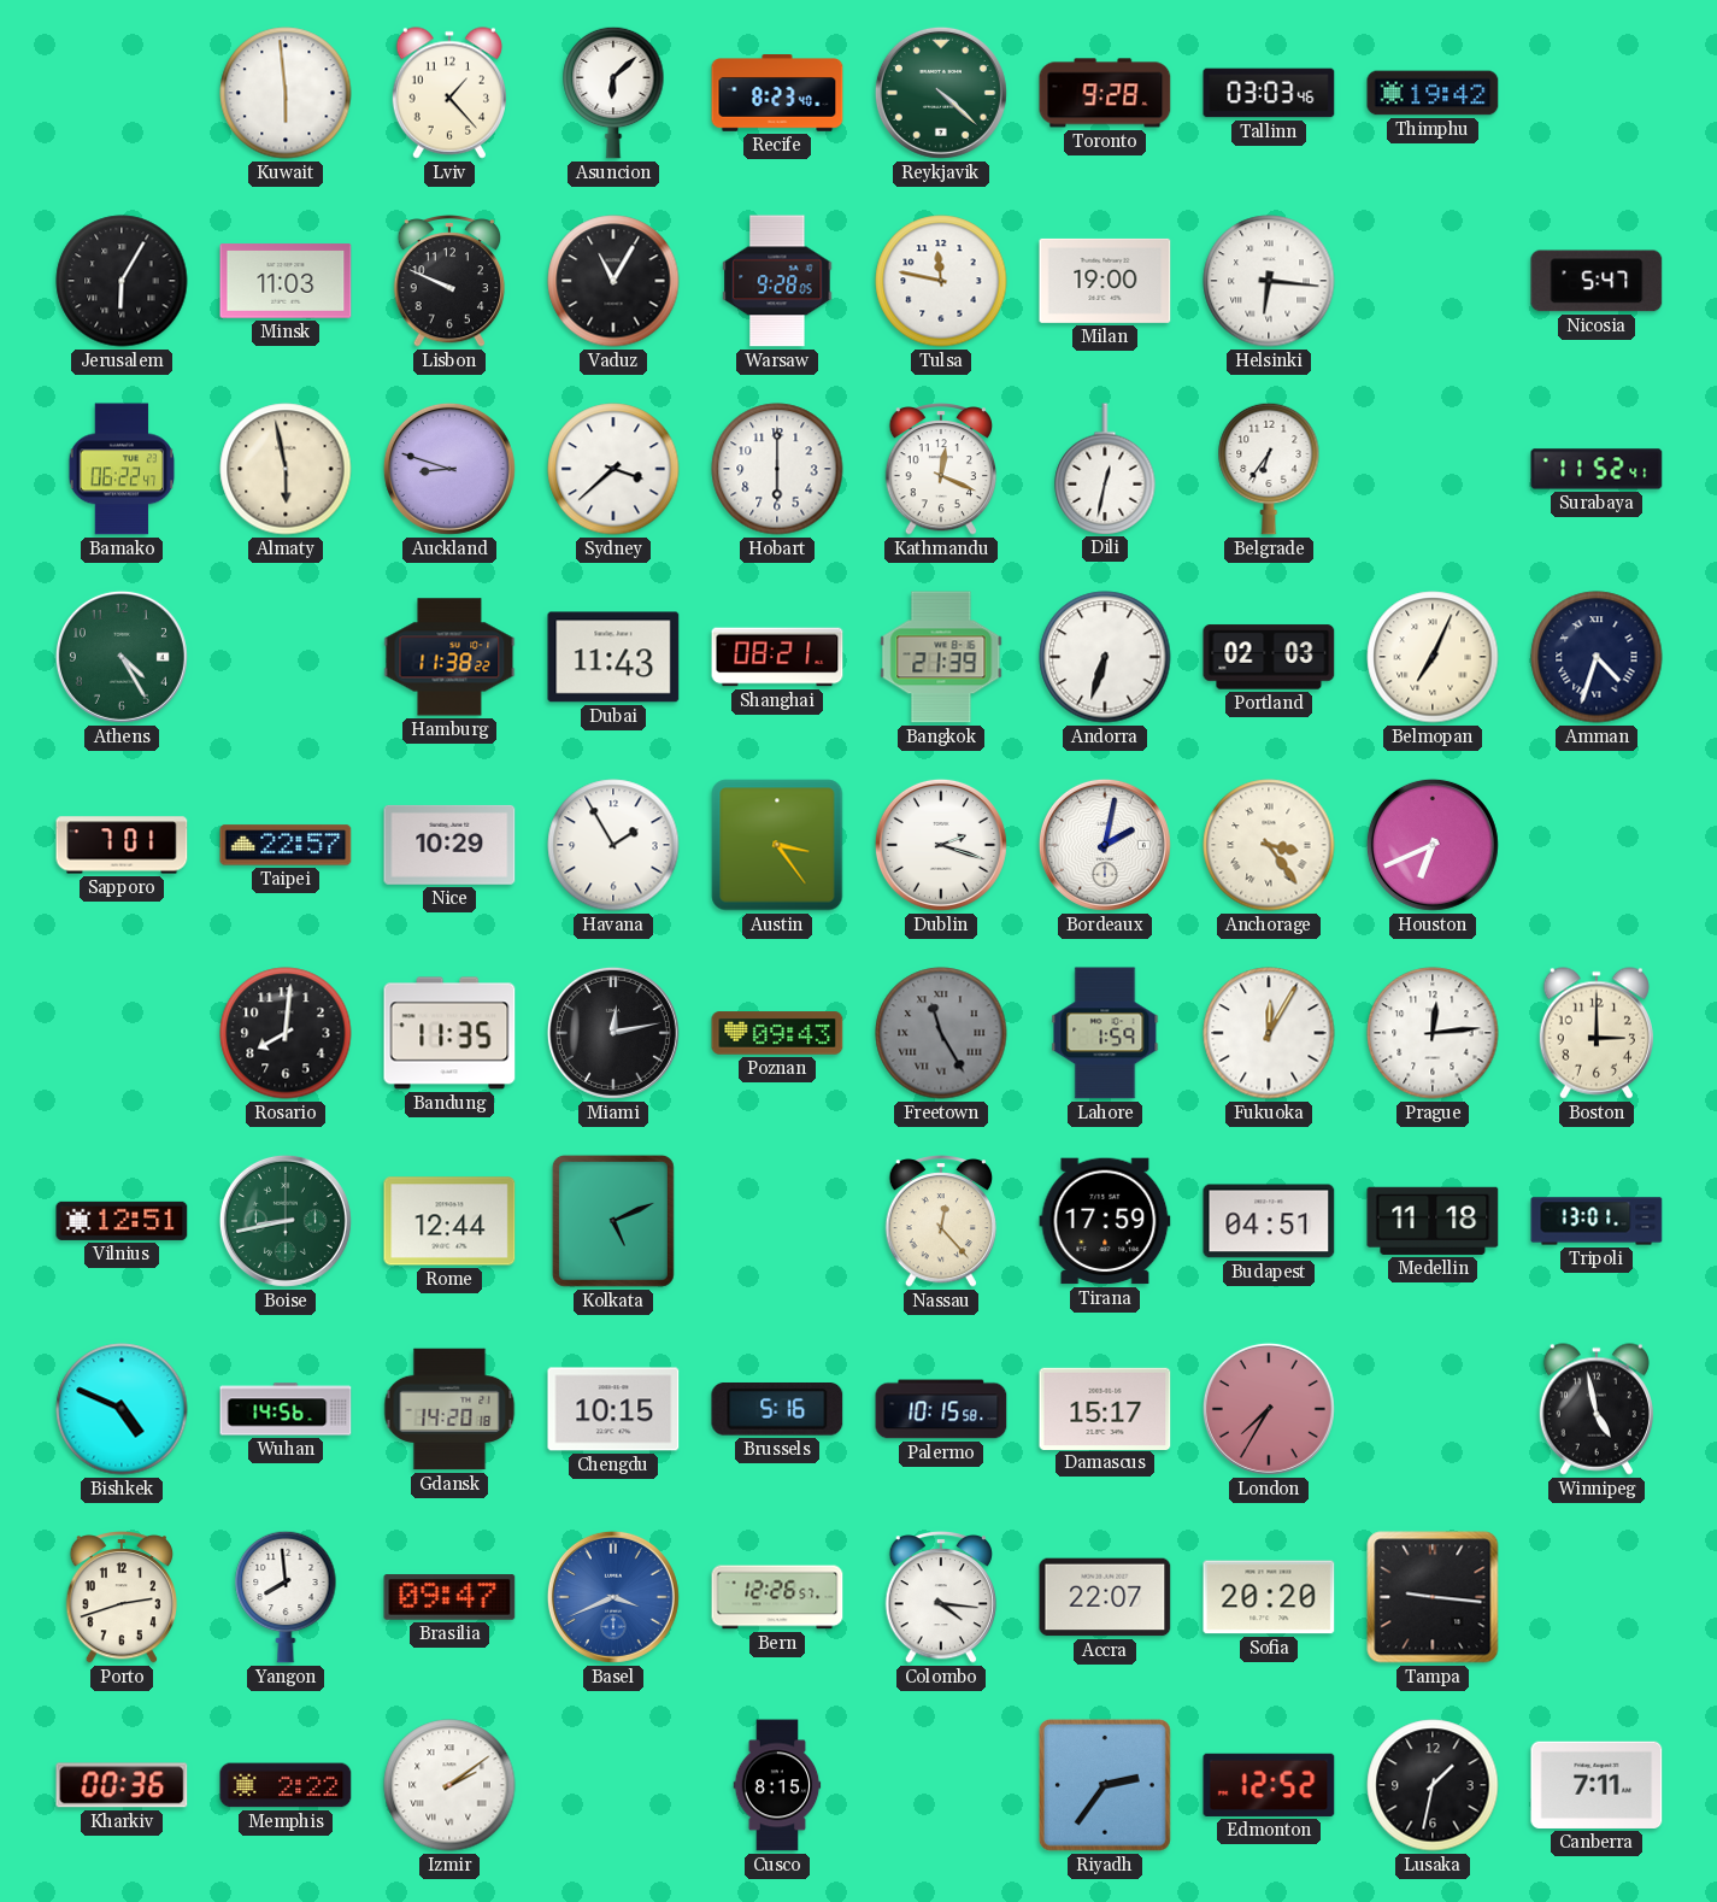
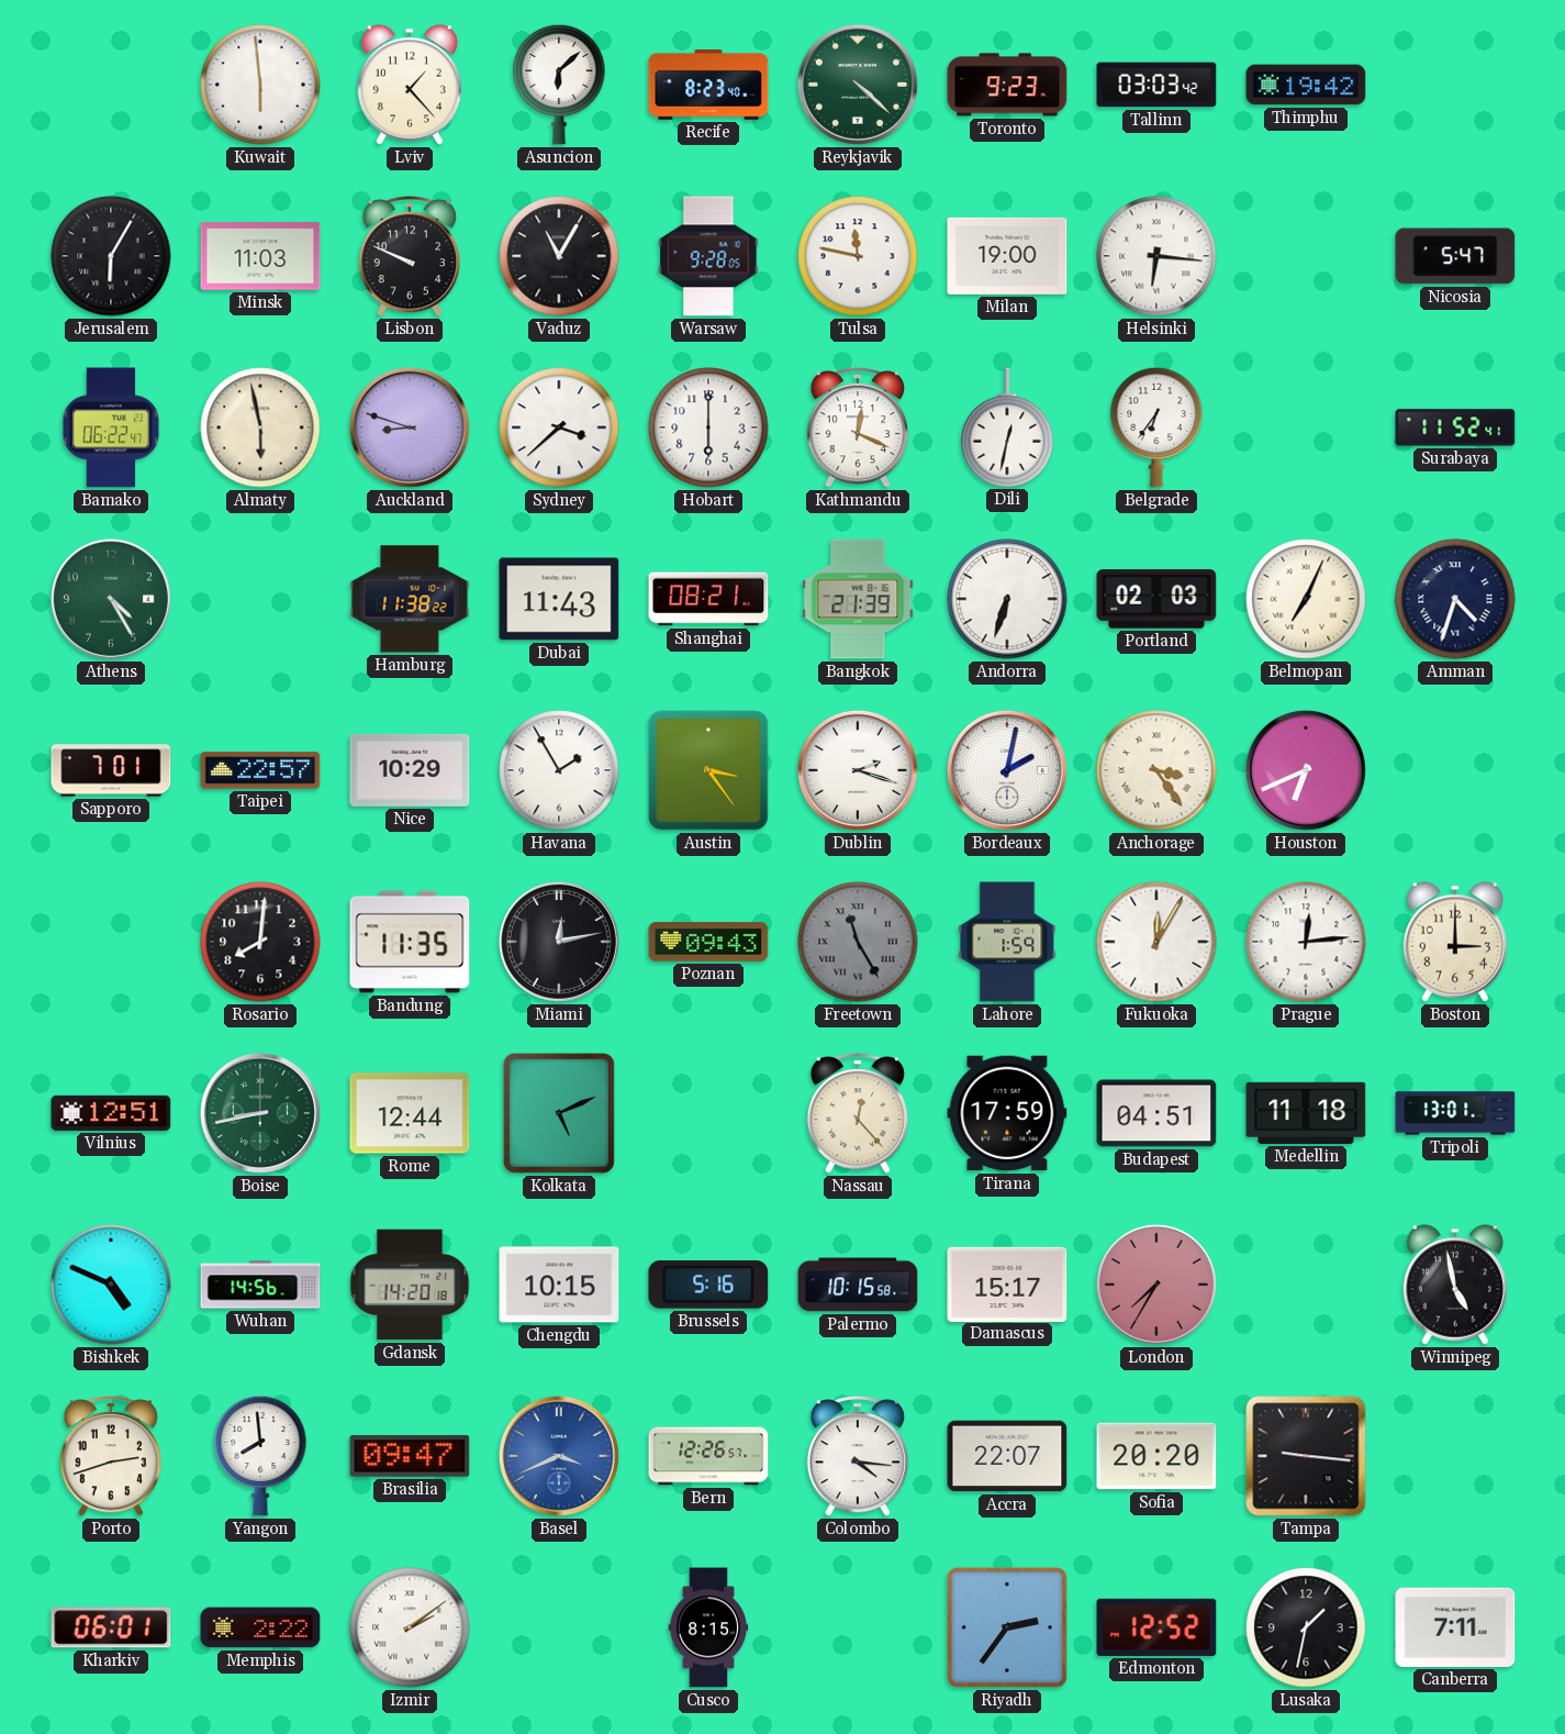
Toronto: 9:28 -> 9:23 (1007, 85)
Tallinn: 03:03:46 -> 03:03:42 (1156, 85)
Kharkiv: 00:36 -> 06:01 (111, 1627)
